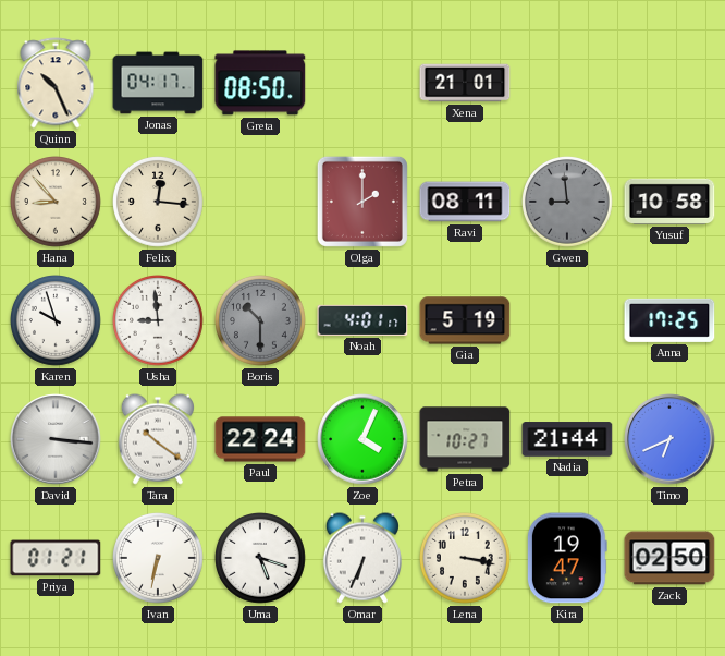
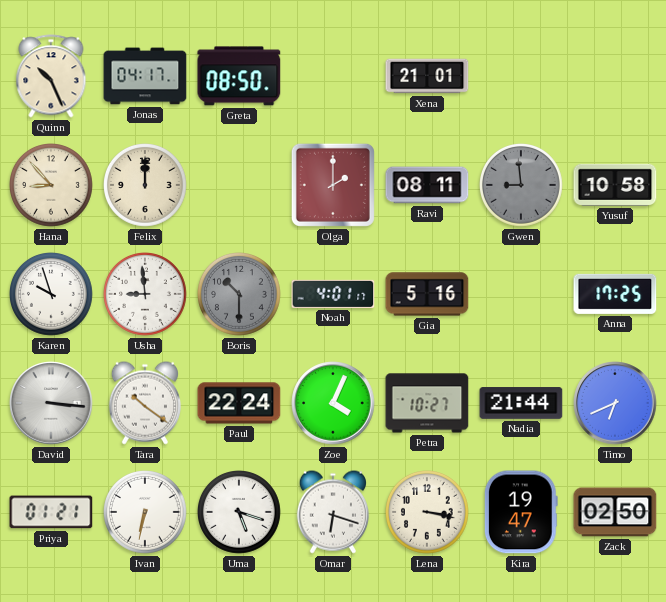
Felix: 12:16 -> 12:00 (146, 186)
Gia: 5:19 -> 5:16 (427, 294)
Omar: 6:34 -> 6:18 (332, 512)
